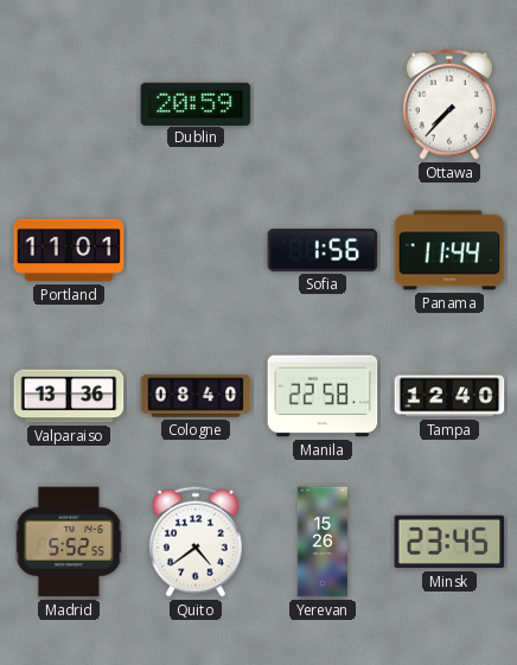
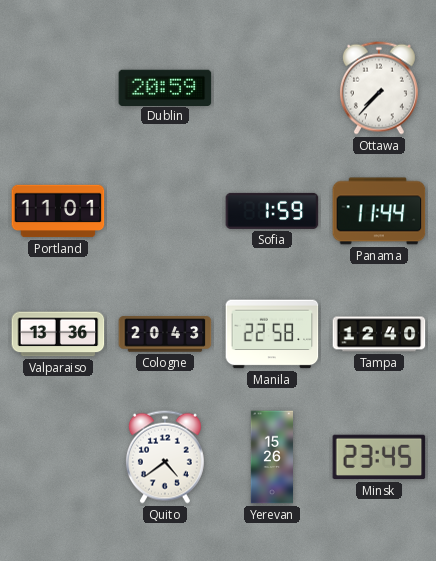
Sofia: 1:56 -> 1:59 (272, 211)
Cologne: 08:40 -> 20:43 (165, 334)
Madrid: 5:52 -> none (69, 542)
